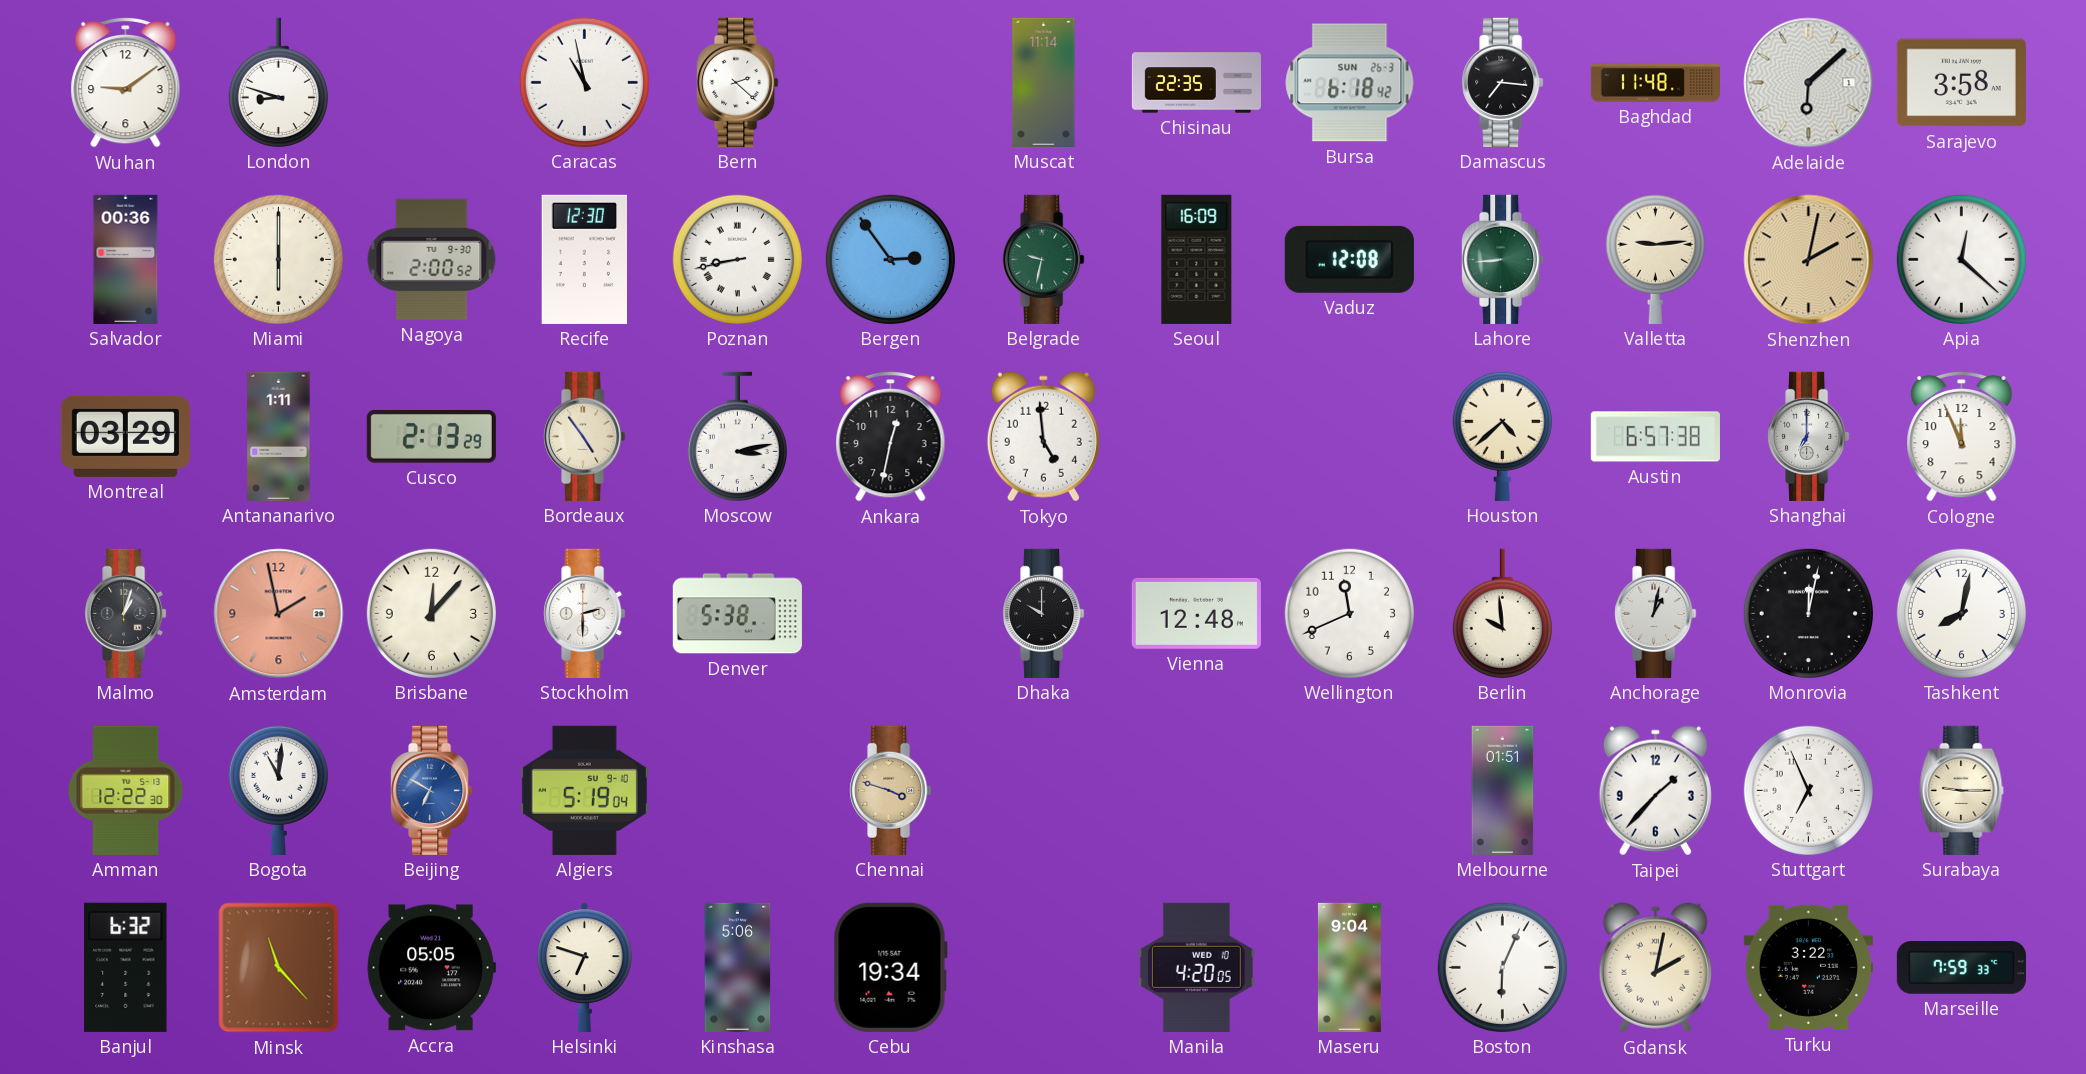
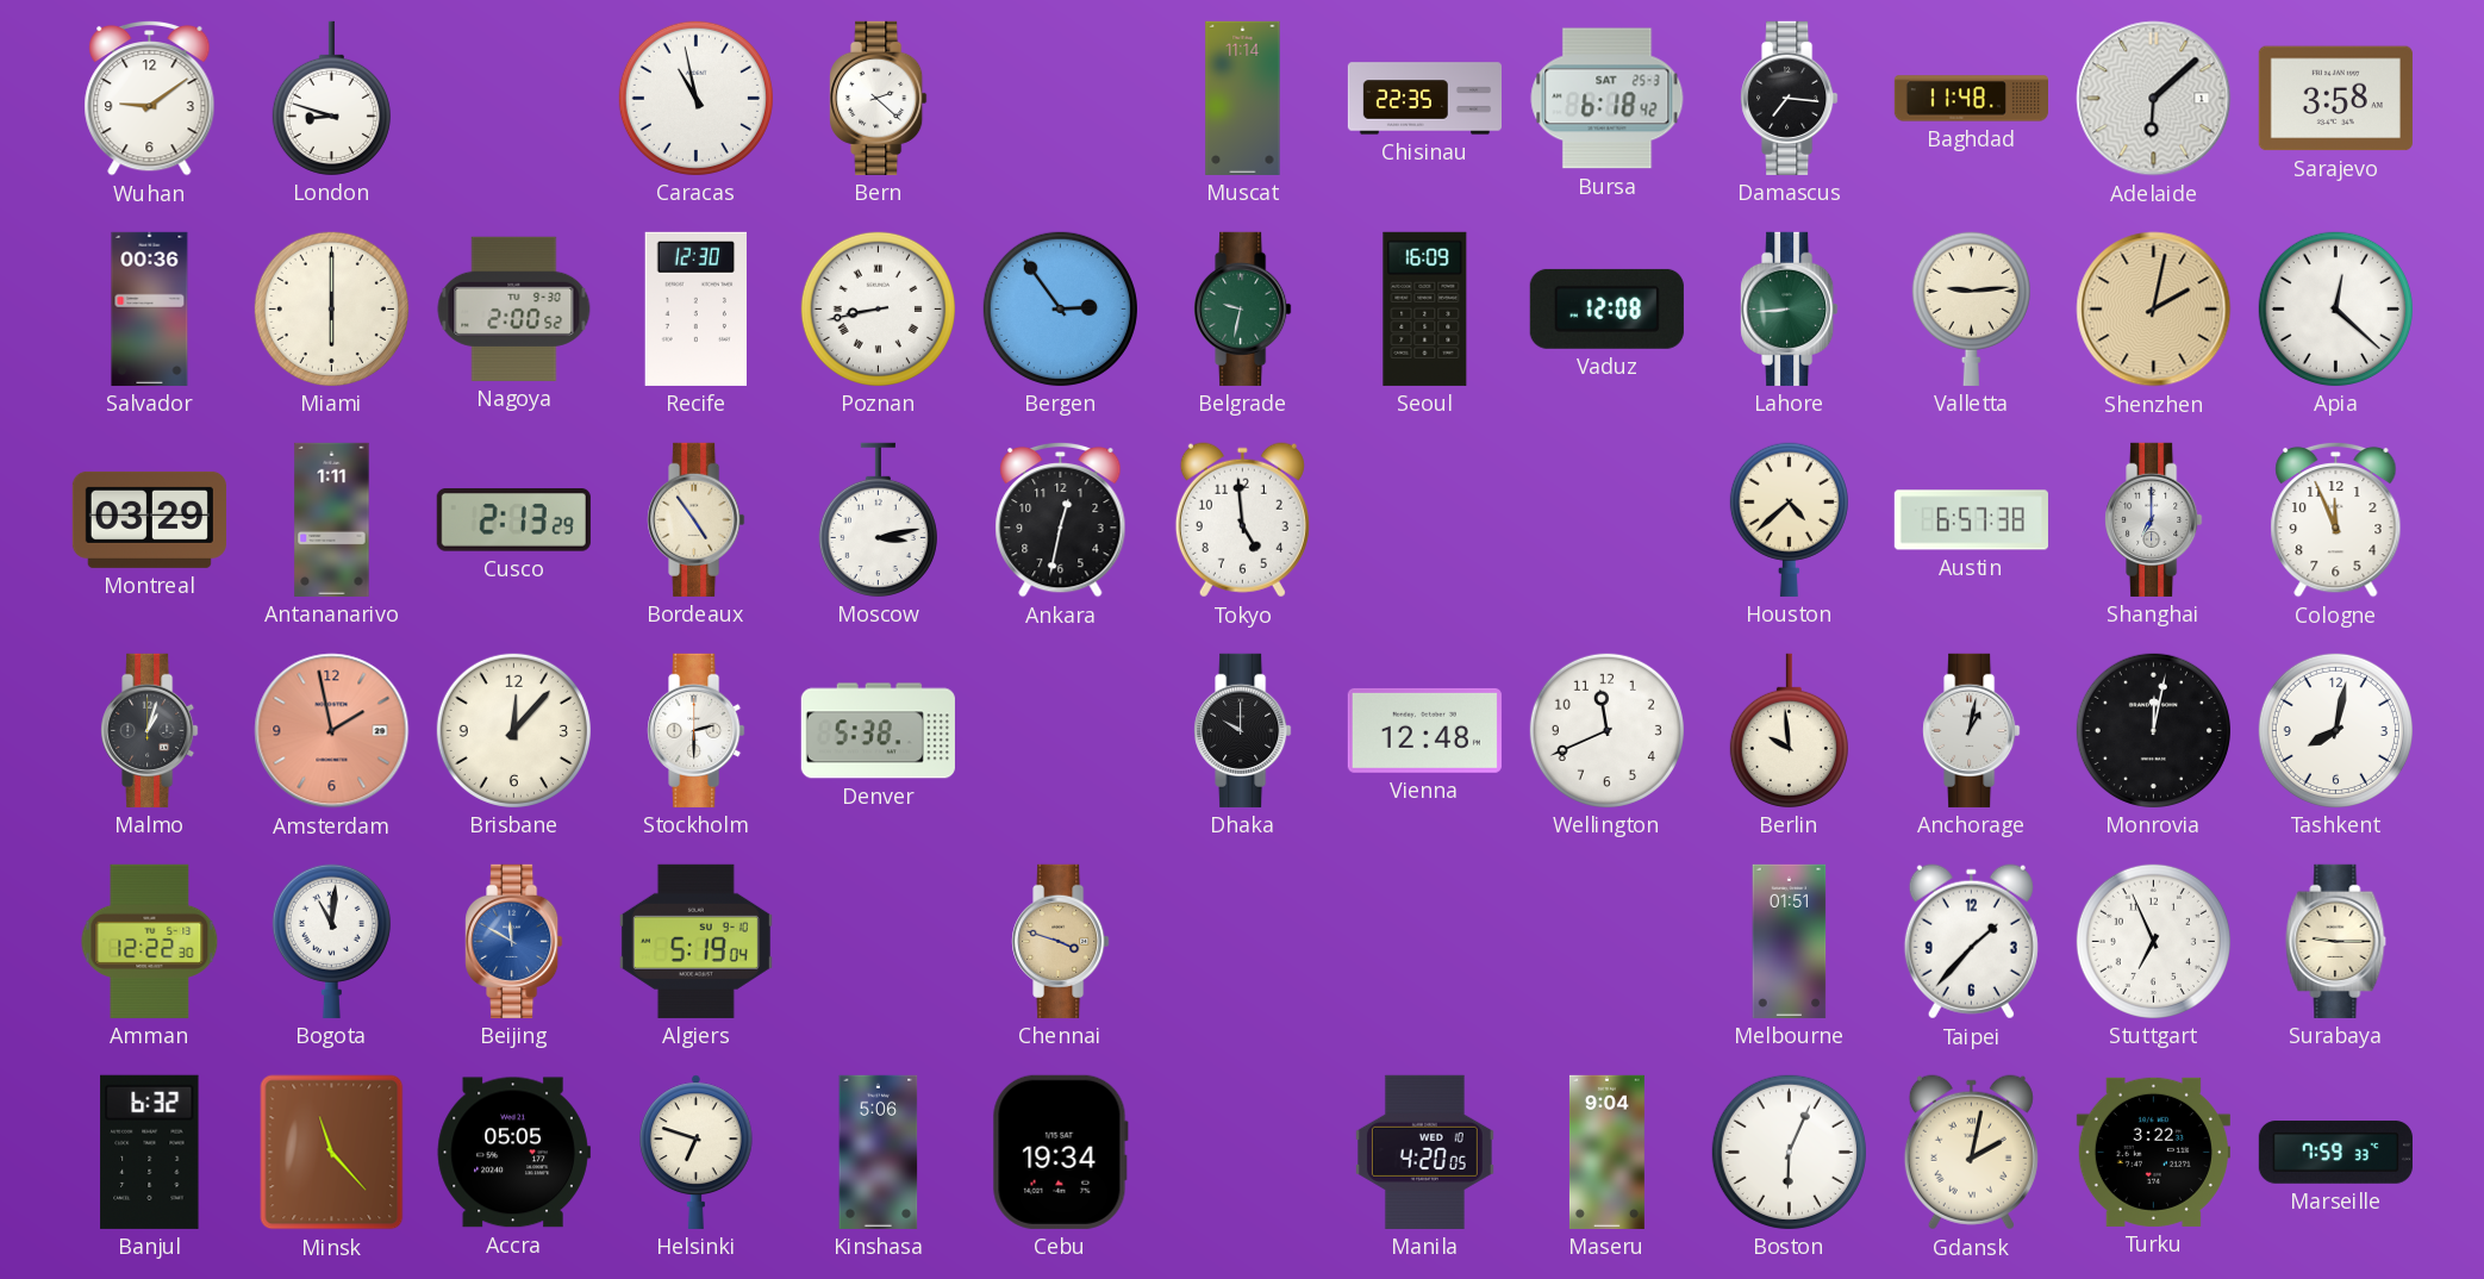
Bursa date: SUN 26-3 -> SAT 25-3 (1608, 99)
Beijing: 6:50 -> 11:50 (514, 941)
